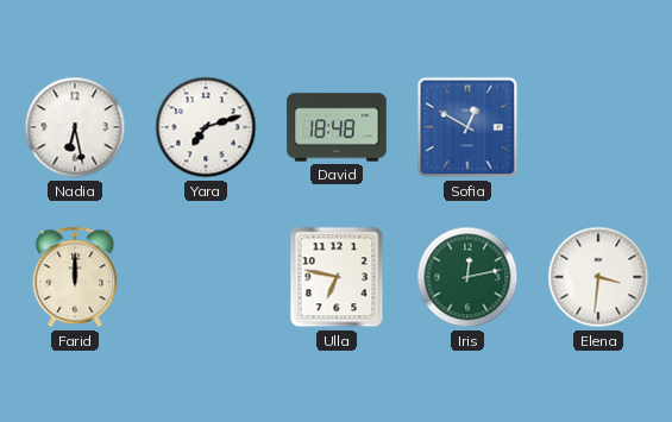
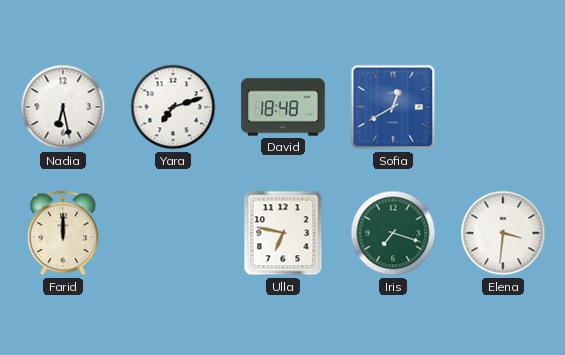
Sofia: 12:50 -> 12:40 (393, 107)
Iris: 12:13 -> 7:18 (393, 233)
